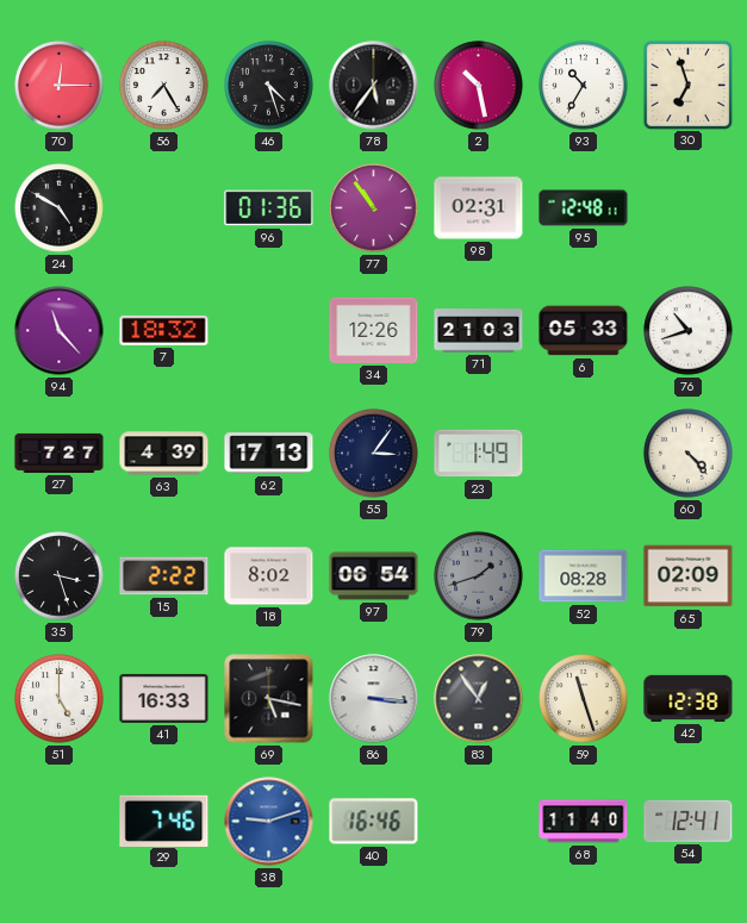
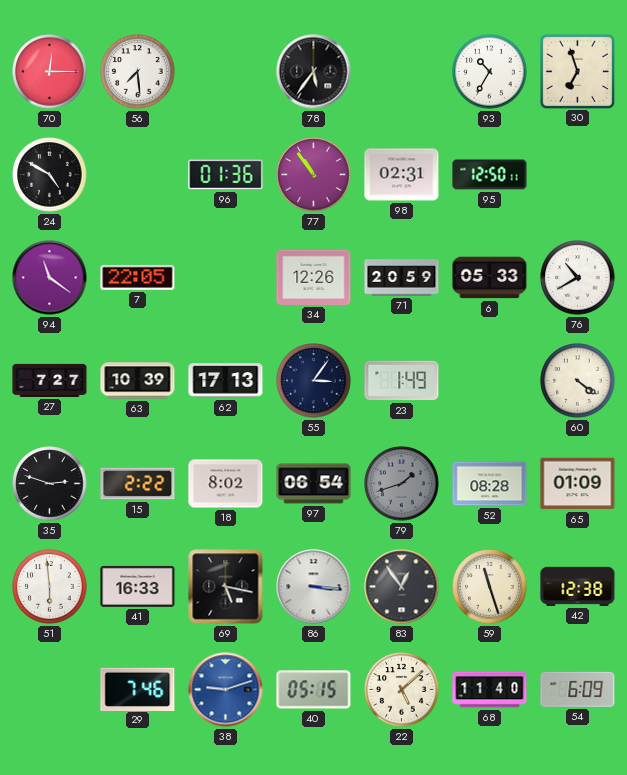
56: 7:25 -> 7:29 (138, 72)
46: 4:27 -> none (269, 86)
2: 10:28 -> none (479, 86)
95: 12:48 -> 12:50 (490, 175)
94: 11:23 -> 11:21 (50, 278)
7: 18:32 -> 22:05 (138, 277)
71: 21:03 -> 20:59 (402, 278)
76: 10:42 -> 10:40 (578, 278)
63: 4:39 -> 10:39 (138, 381)
60: 4:23 -> 4:21 (578, 381)
35: 3:27 -> 2:48 (50, 484)
65: 02:09 -> 01:09 (578, 484)
51: 5:00 -> 5:59 (50, 587)
40: 16:46 -> 05:15 (314, 690)
22: none -> 5:08 (402, 690)
54: 12:41 -> 6:09 (578, 689)
